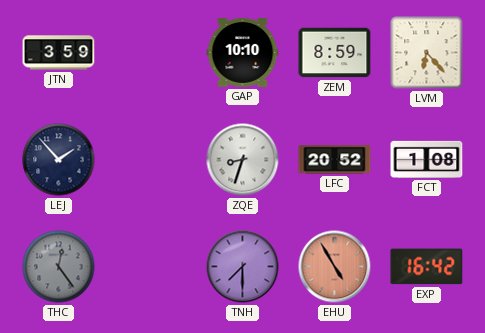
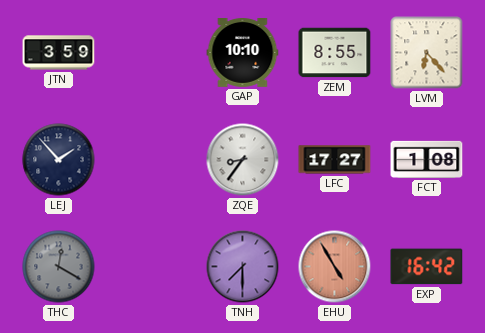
ZEM: 8:59 -> 8:55 (335, 53)
ZQE: 8:33 -> 8:36 (243, 160)
LFC: 20:52 -> 17:27 (335, 160)
THC: 12:24 -> 12:20 (59, 267)
